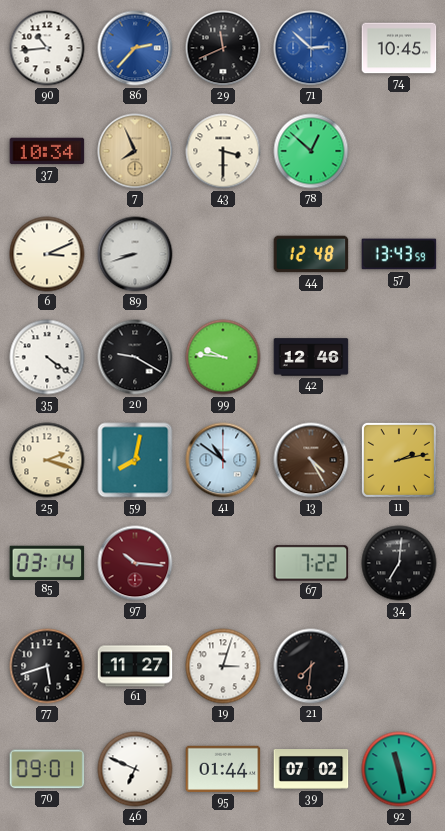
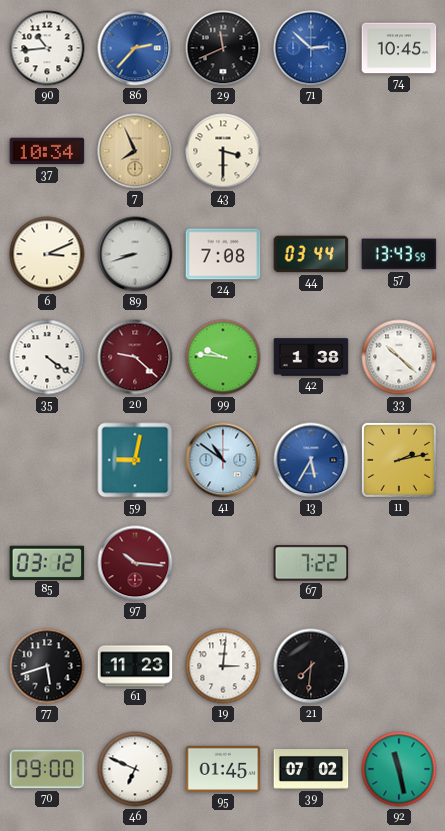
78: 12:52 -> none (311, 151)
24: none -> 7:08 (223, 254)
44: 12:48 -> 03:44 (311, 254)
20: 9:20 -> 9:22 (135, 357)
20 dial: black -> burgundy (135, 357)
42: 12:46 -> 1:38 (311, 357)
33: none -> 10:22 (399, 357)
25: 2:18 -> none (47, 460)
59: 8:02 -> 9:02 (135, 460)
13: 4:25 -> 5:35 (311, 460)
13 dial: brown -> blue (311, 460)
85: 03:14 -> 03:12 (47, 562)
34: 7:01 -> none (399, 563)
61: 11:27 -> 11:23 (135, 666)
19: 3:03 -> 3:01 (223, 666)
70: 09:01 -> 09:00 (47, 769)
95: 01:44 -> 01:45 (223, 769)
